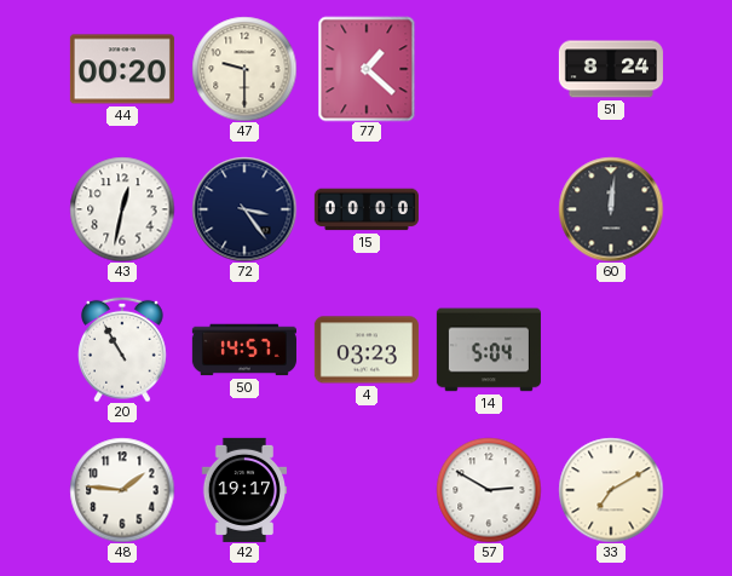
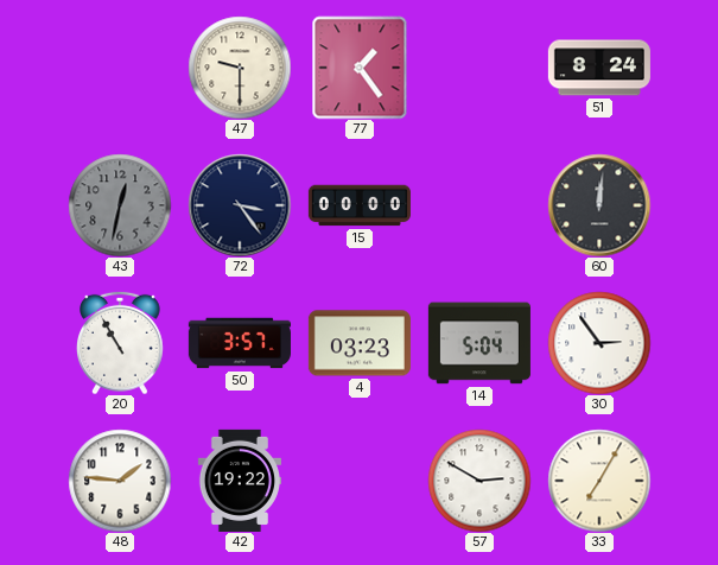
44: 00:20 -> none (122, 69)
77: 1:22 -> 1:24 (360, 68)
43 dial: white -> grey (120, 205)
50: 14:57 -> 3:57 (240, 343)
30: none -> 2:54 (599, 343)
42: 19:17 -> 19:22 (240, 481)
33: 7:10 -> 7:05 (599, 481)
